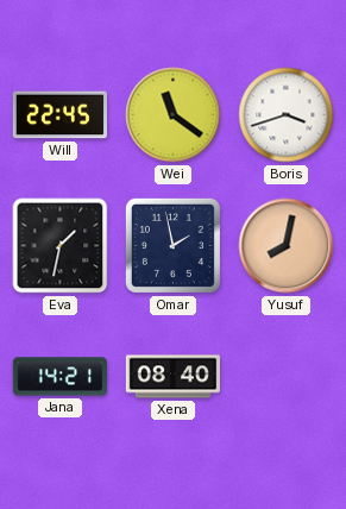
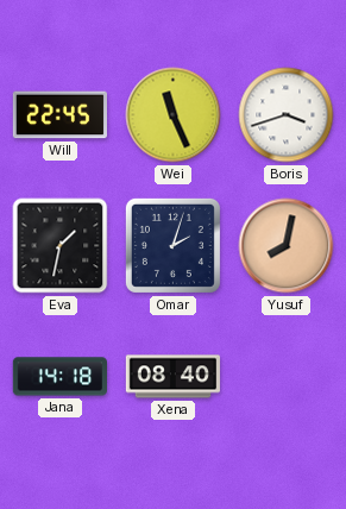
Wei: 11:21 -> 11:26 (174, 115)
Omar: 1:58 -> 2:03 (172, 245)
Jana: 14:21 -> 14:18 (59, 377)
